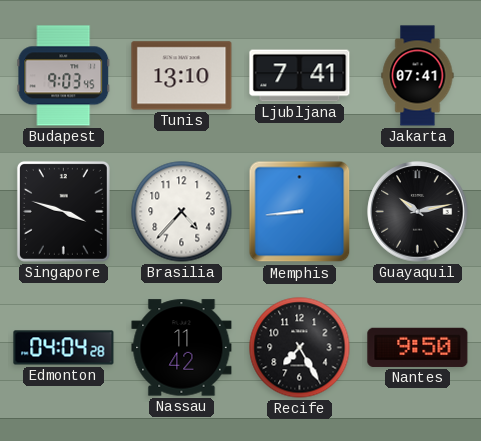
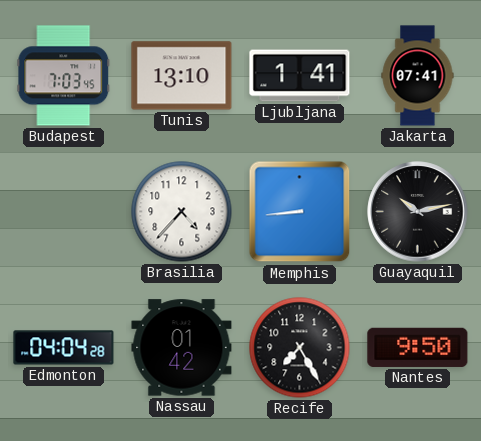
Budapest: 9:03 -> 7:03 (64, 76)
Ljubljana: 7:41 -> 1:41 (300, 76)
Singapore: 3:48 -> none (63, 211)
Nassau: 11:42 -> 01:42 (182, 348)
